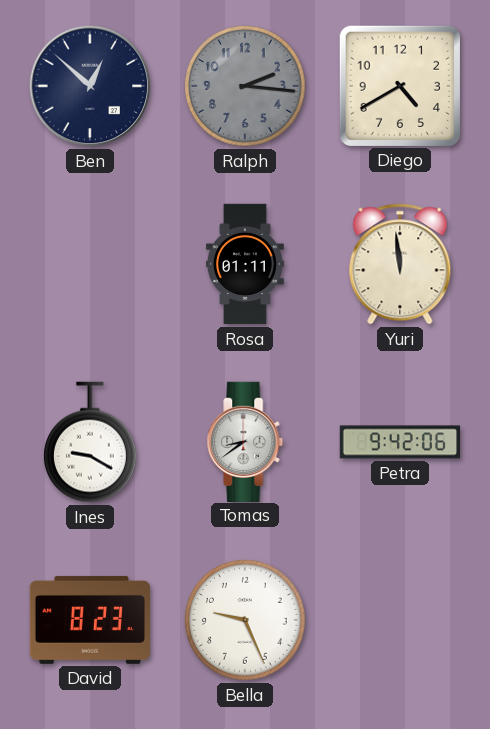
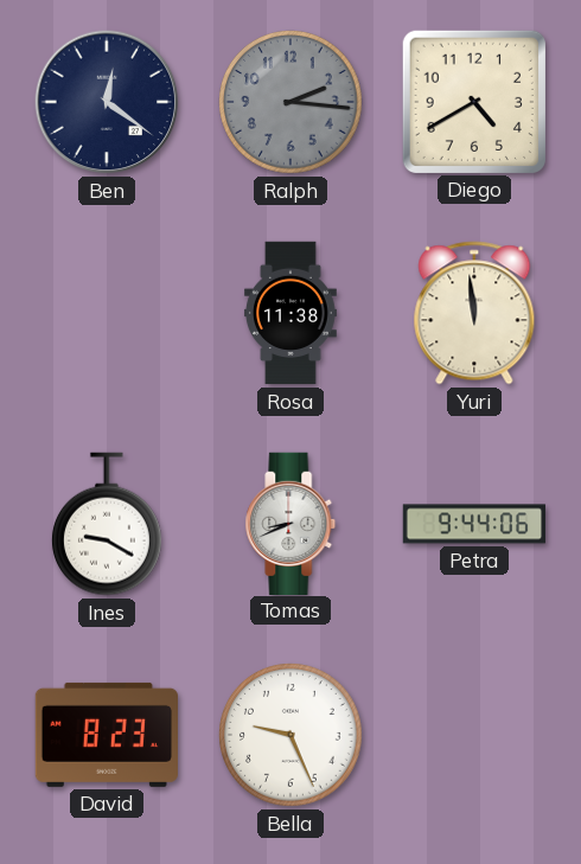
Ben: 12:52 -> 12:21 (107, 102)
Rosa: 01:11 -> 11:38 (290, 313)
Tomas: 8:39 -> 8:41 (290, 523)
Petra: 9:42 -> 9:44 (474, 524)
